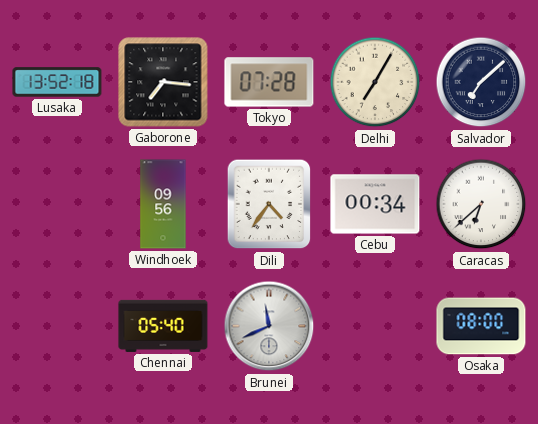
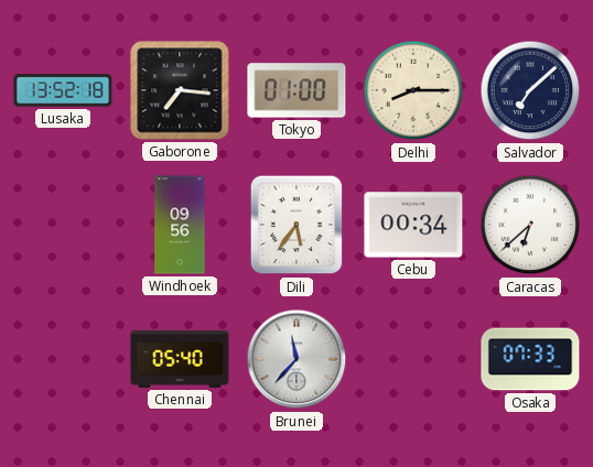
Tokyo: 07:28 -> 01:00 (296, 90)
Delhi: 7:05 -> 8:15 (413, 90)
Dili: 4:36 -> 5:36 (296, 225)
Brunei: 11:41 -> 11:37 (296, 359)
Osaka: 08:00 -> 07:33 (530, 359)
